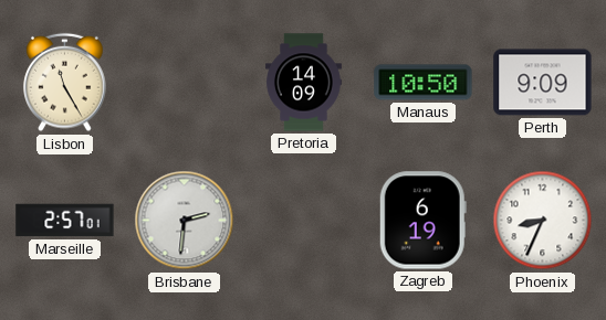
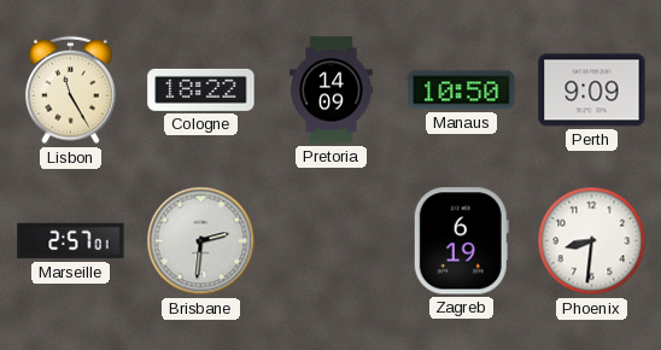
Cologne: none -> 18:22 (201, 89)
Phoenix: 8:34 -> 8:31 (592, 241)
